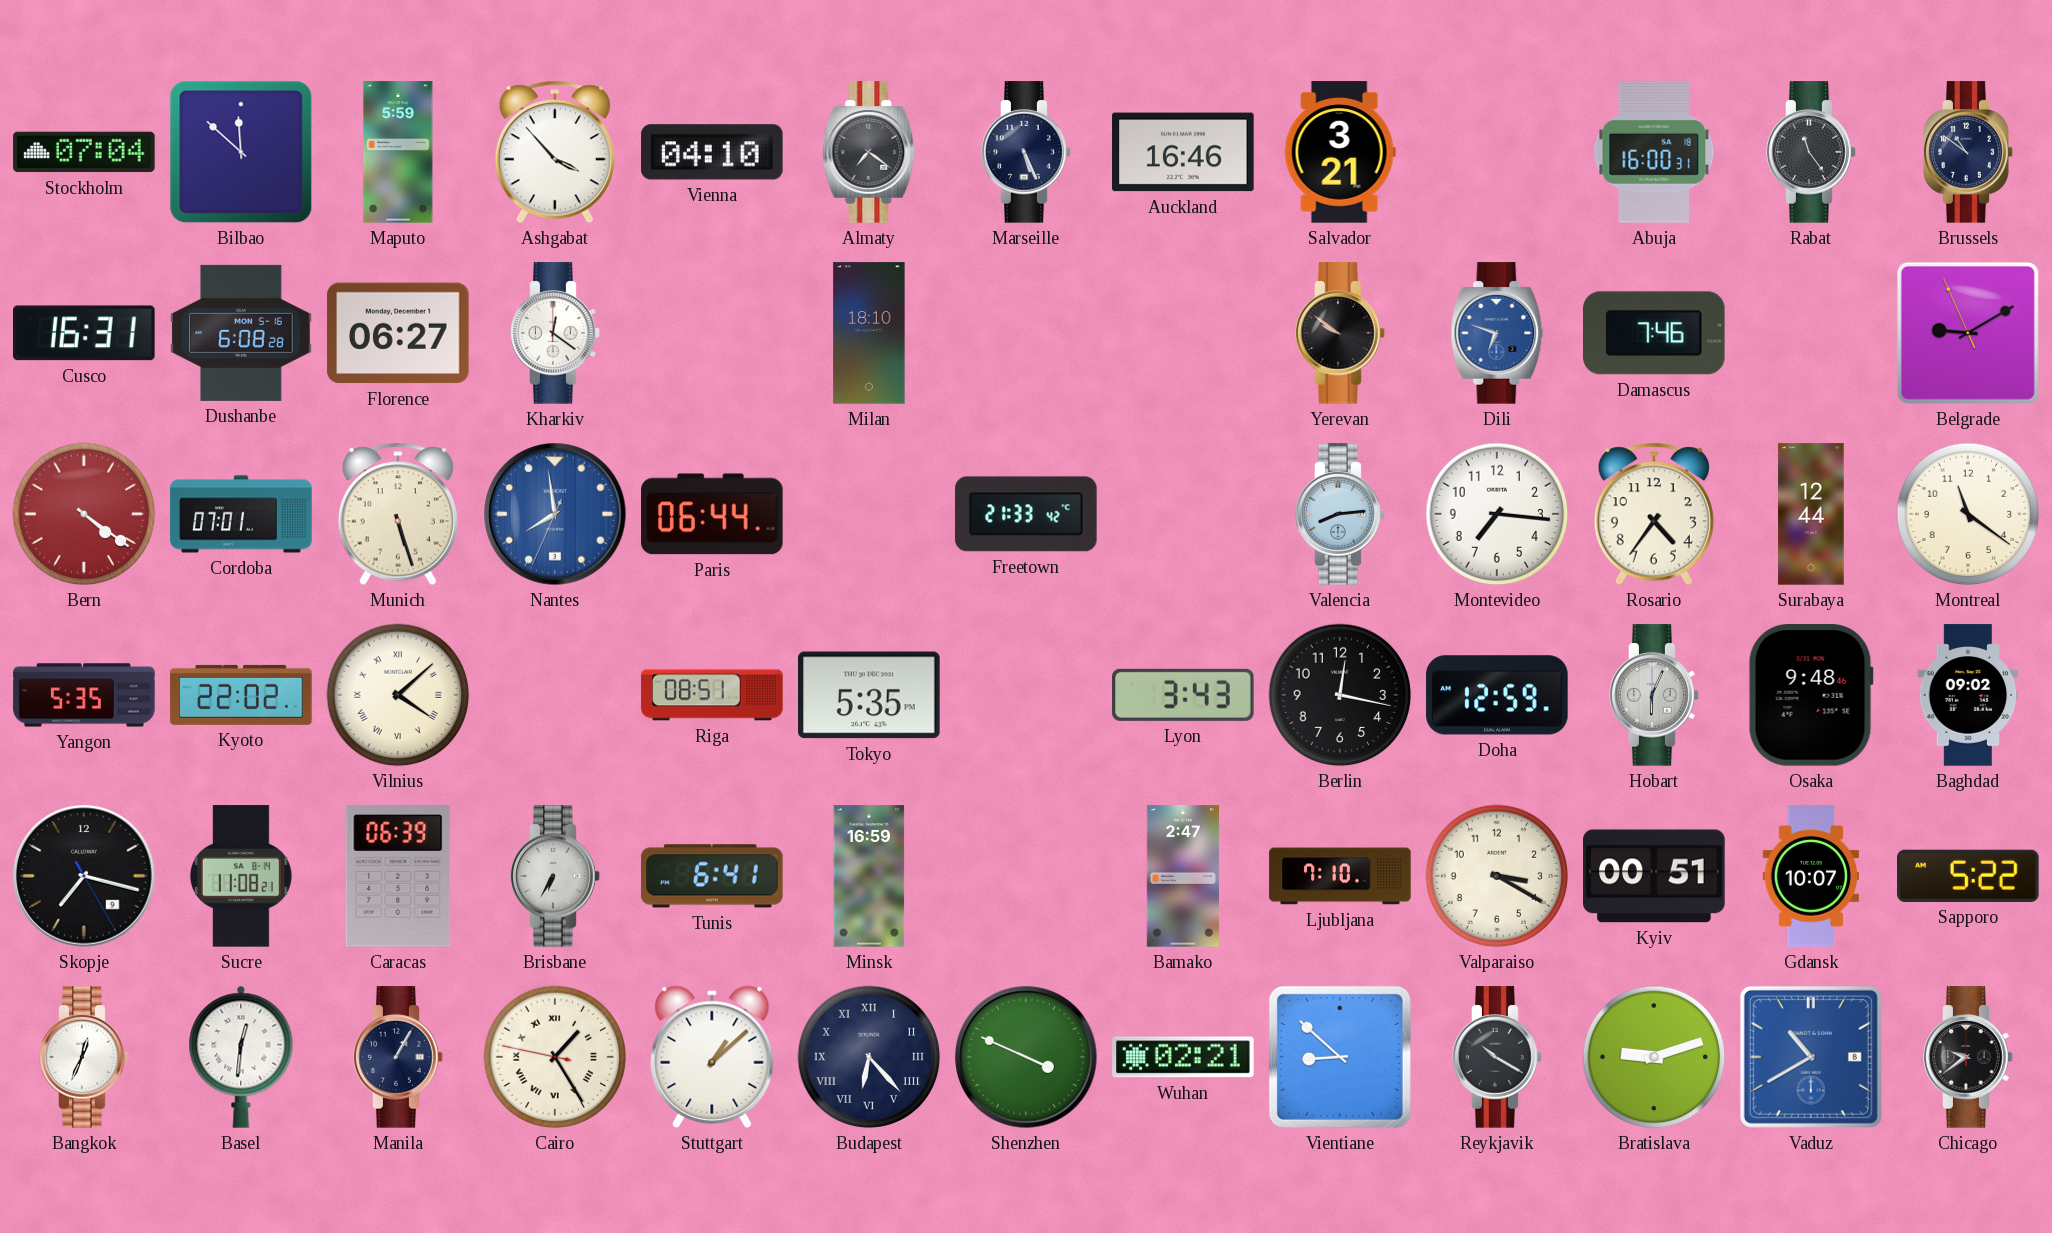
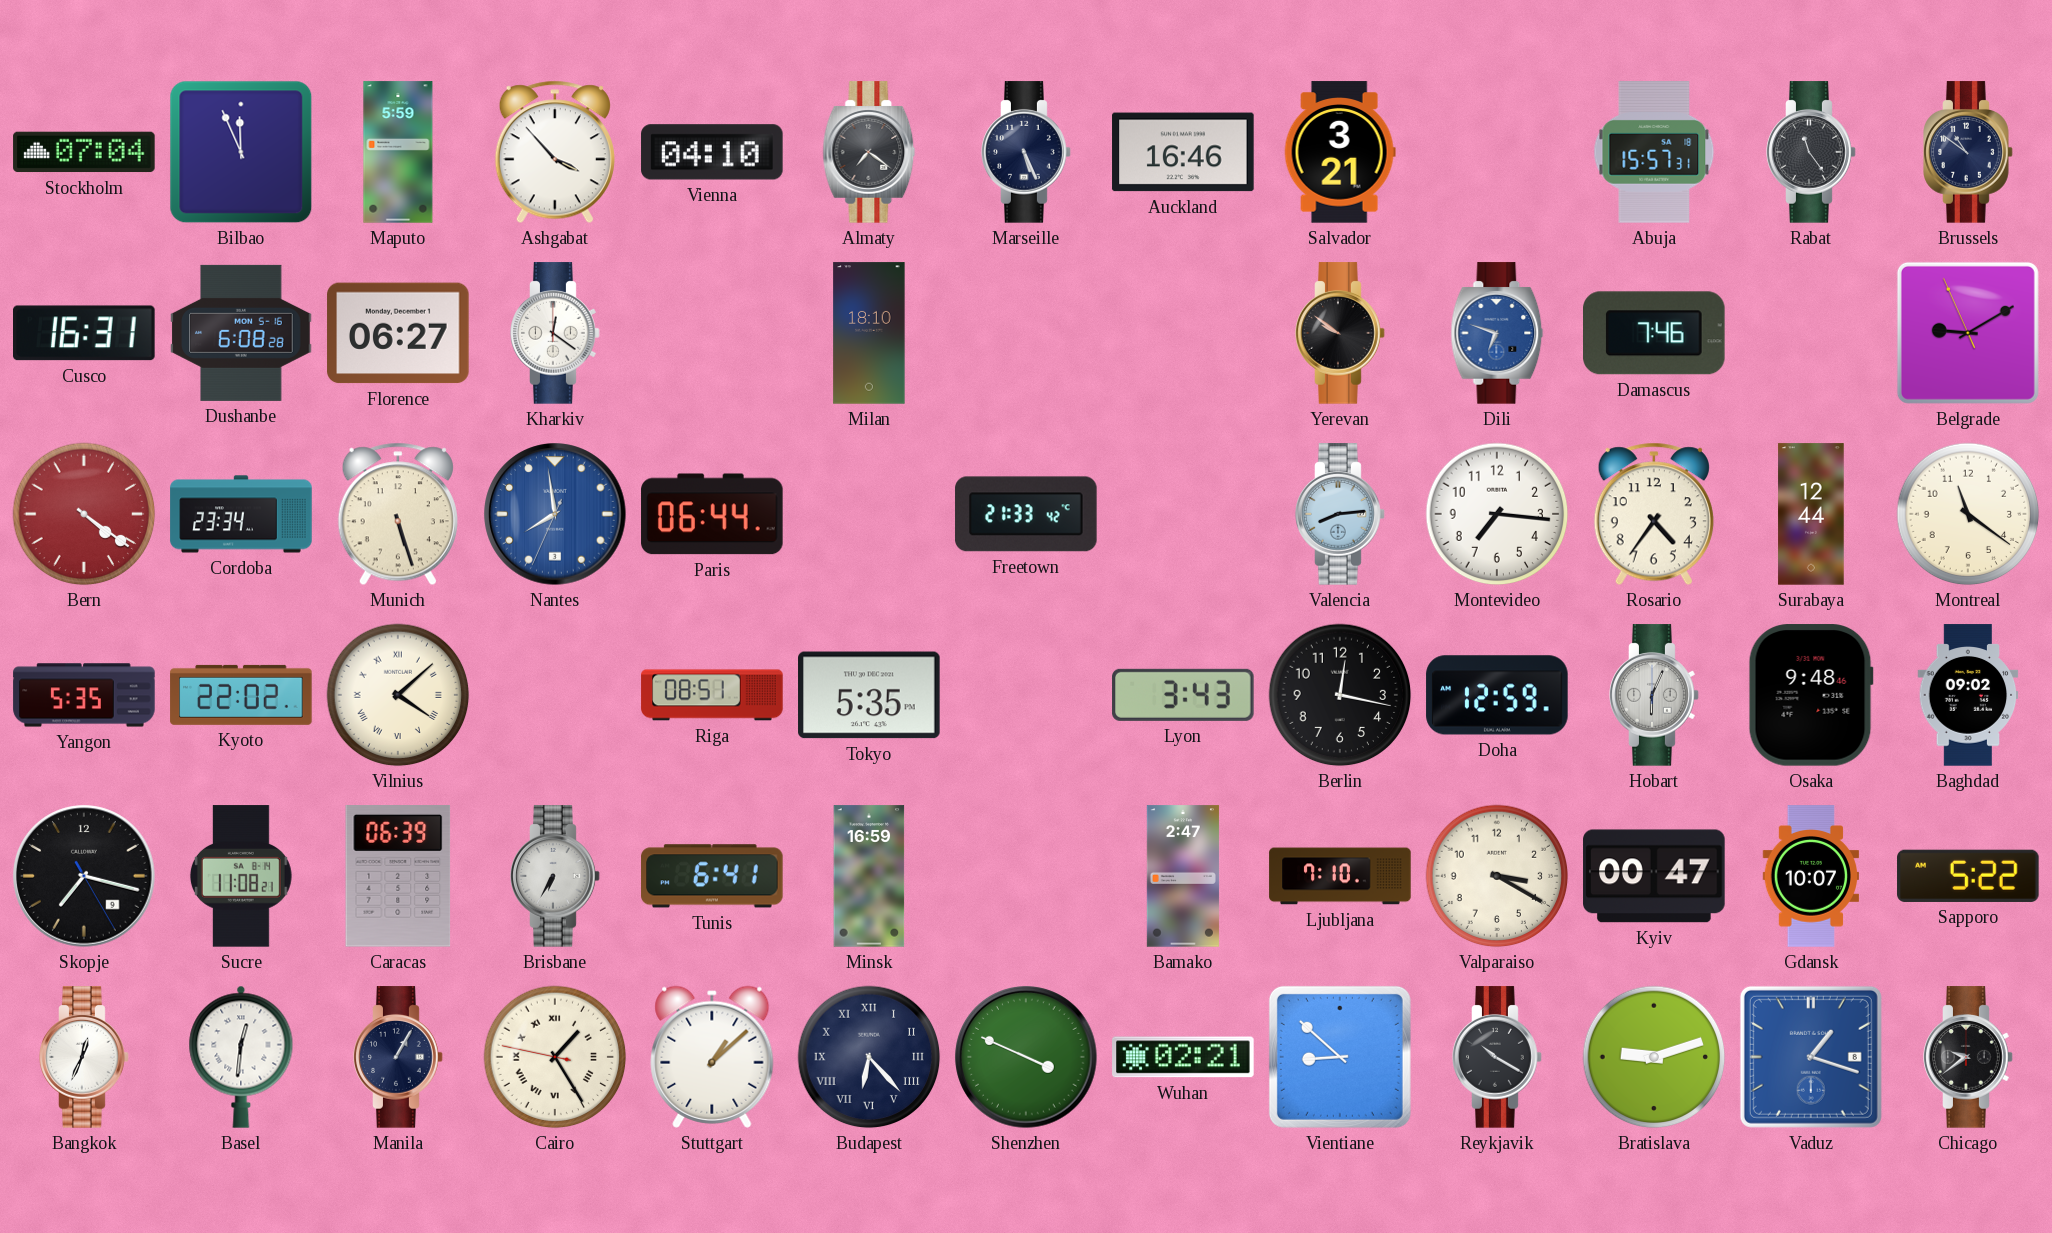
Bilbao: 11:52 -> 11:56 (241, 152)
Abuja: 16:00 -> 15:57 (1654, 152)
Cordoba: 07:01 -> 23:34 (241, 514)
Kyiv: 00:51 -> 00:47 (1654, 876)
Vaduz: 10:40 -> 1:18 (1811, 1057)
